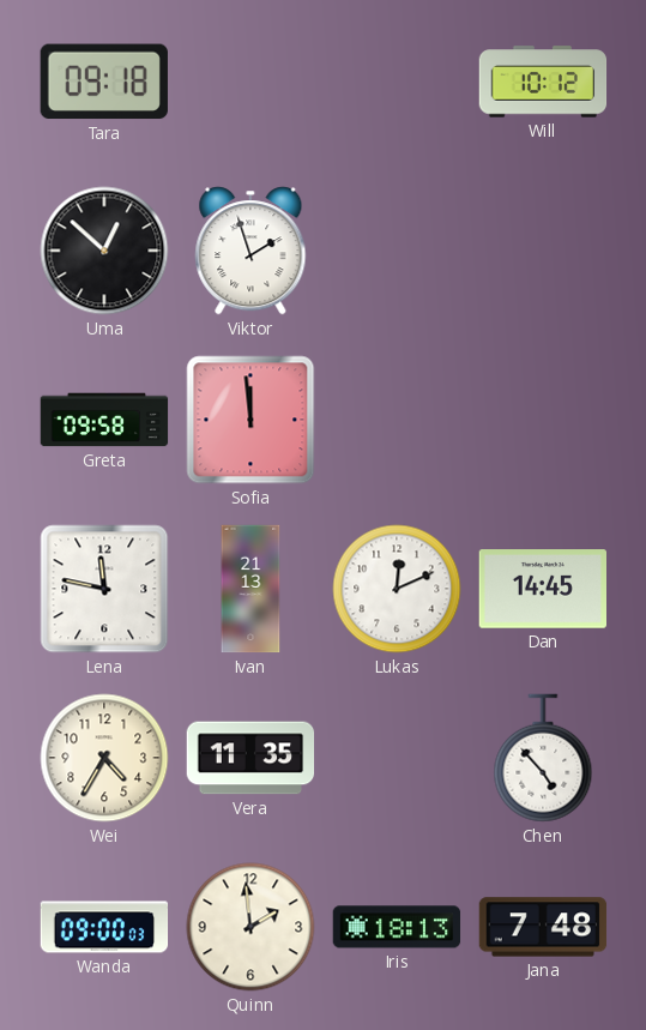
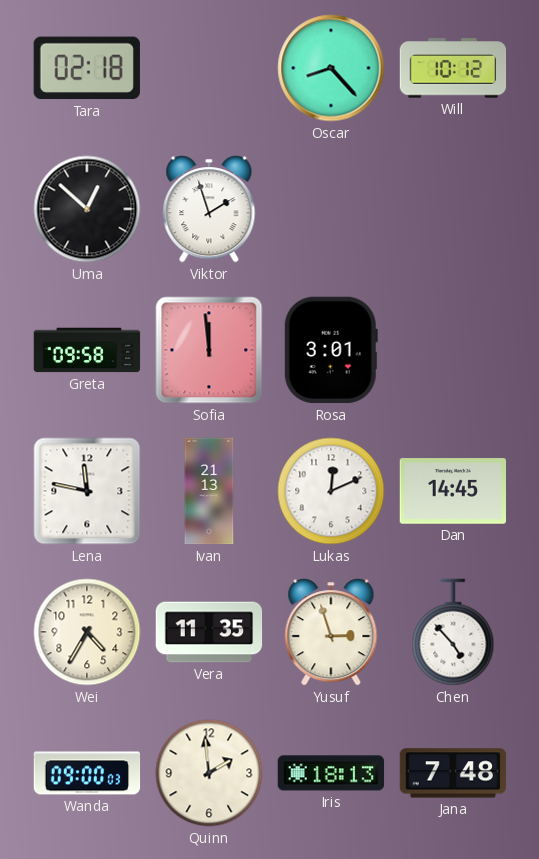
Tara: 09:18 -> 02:18 (87, 68)
Oscar: none -> 8:23 (331, 68)
Rosa: none -> 3:01 (331, 350)
Yusuf: none -> 2:57 (331, 632)
